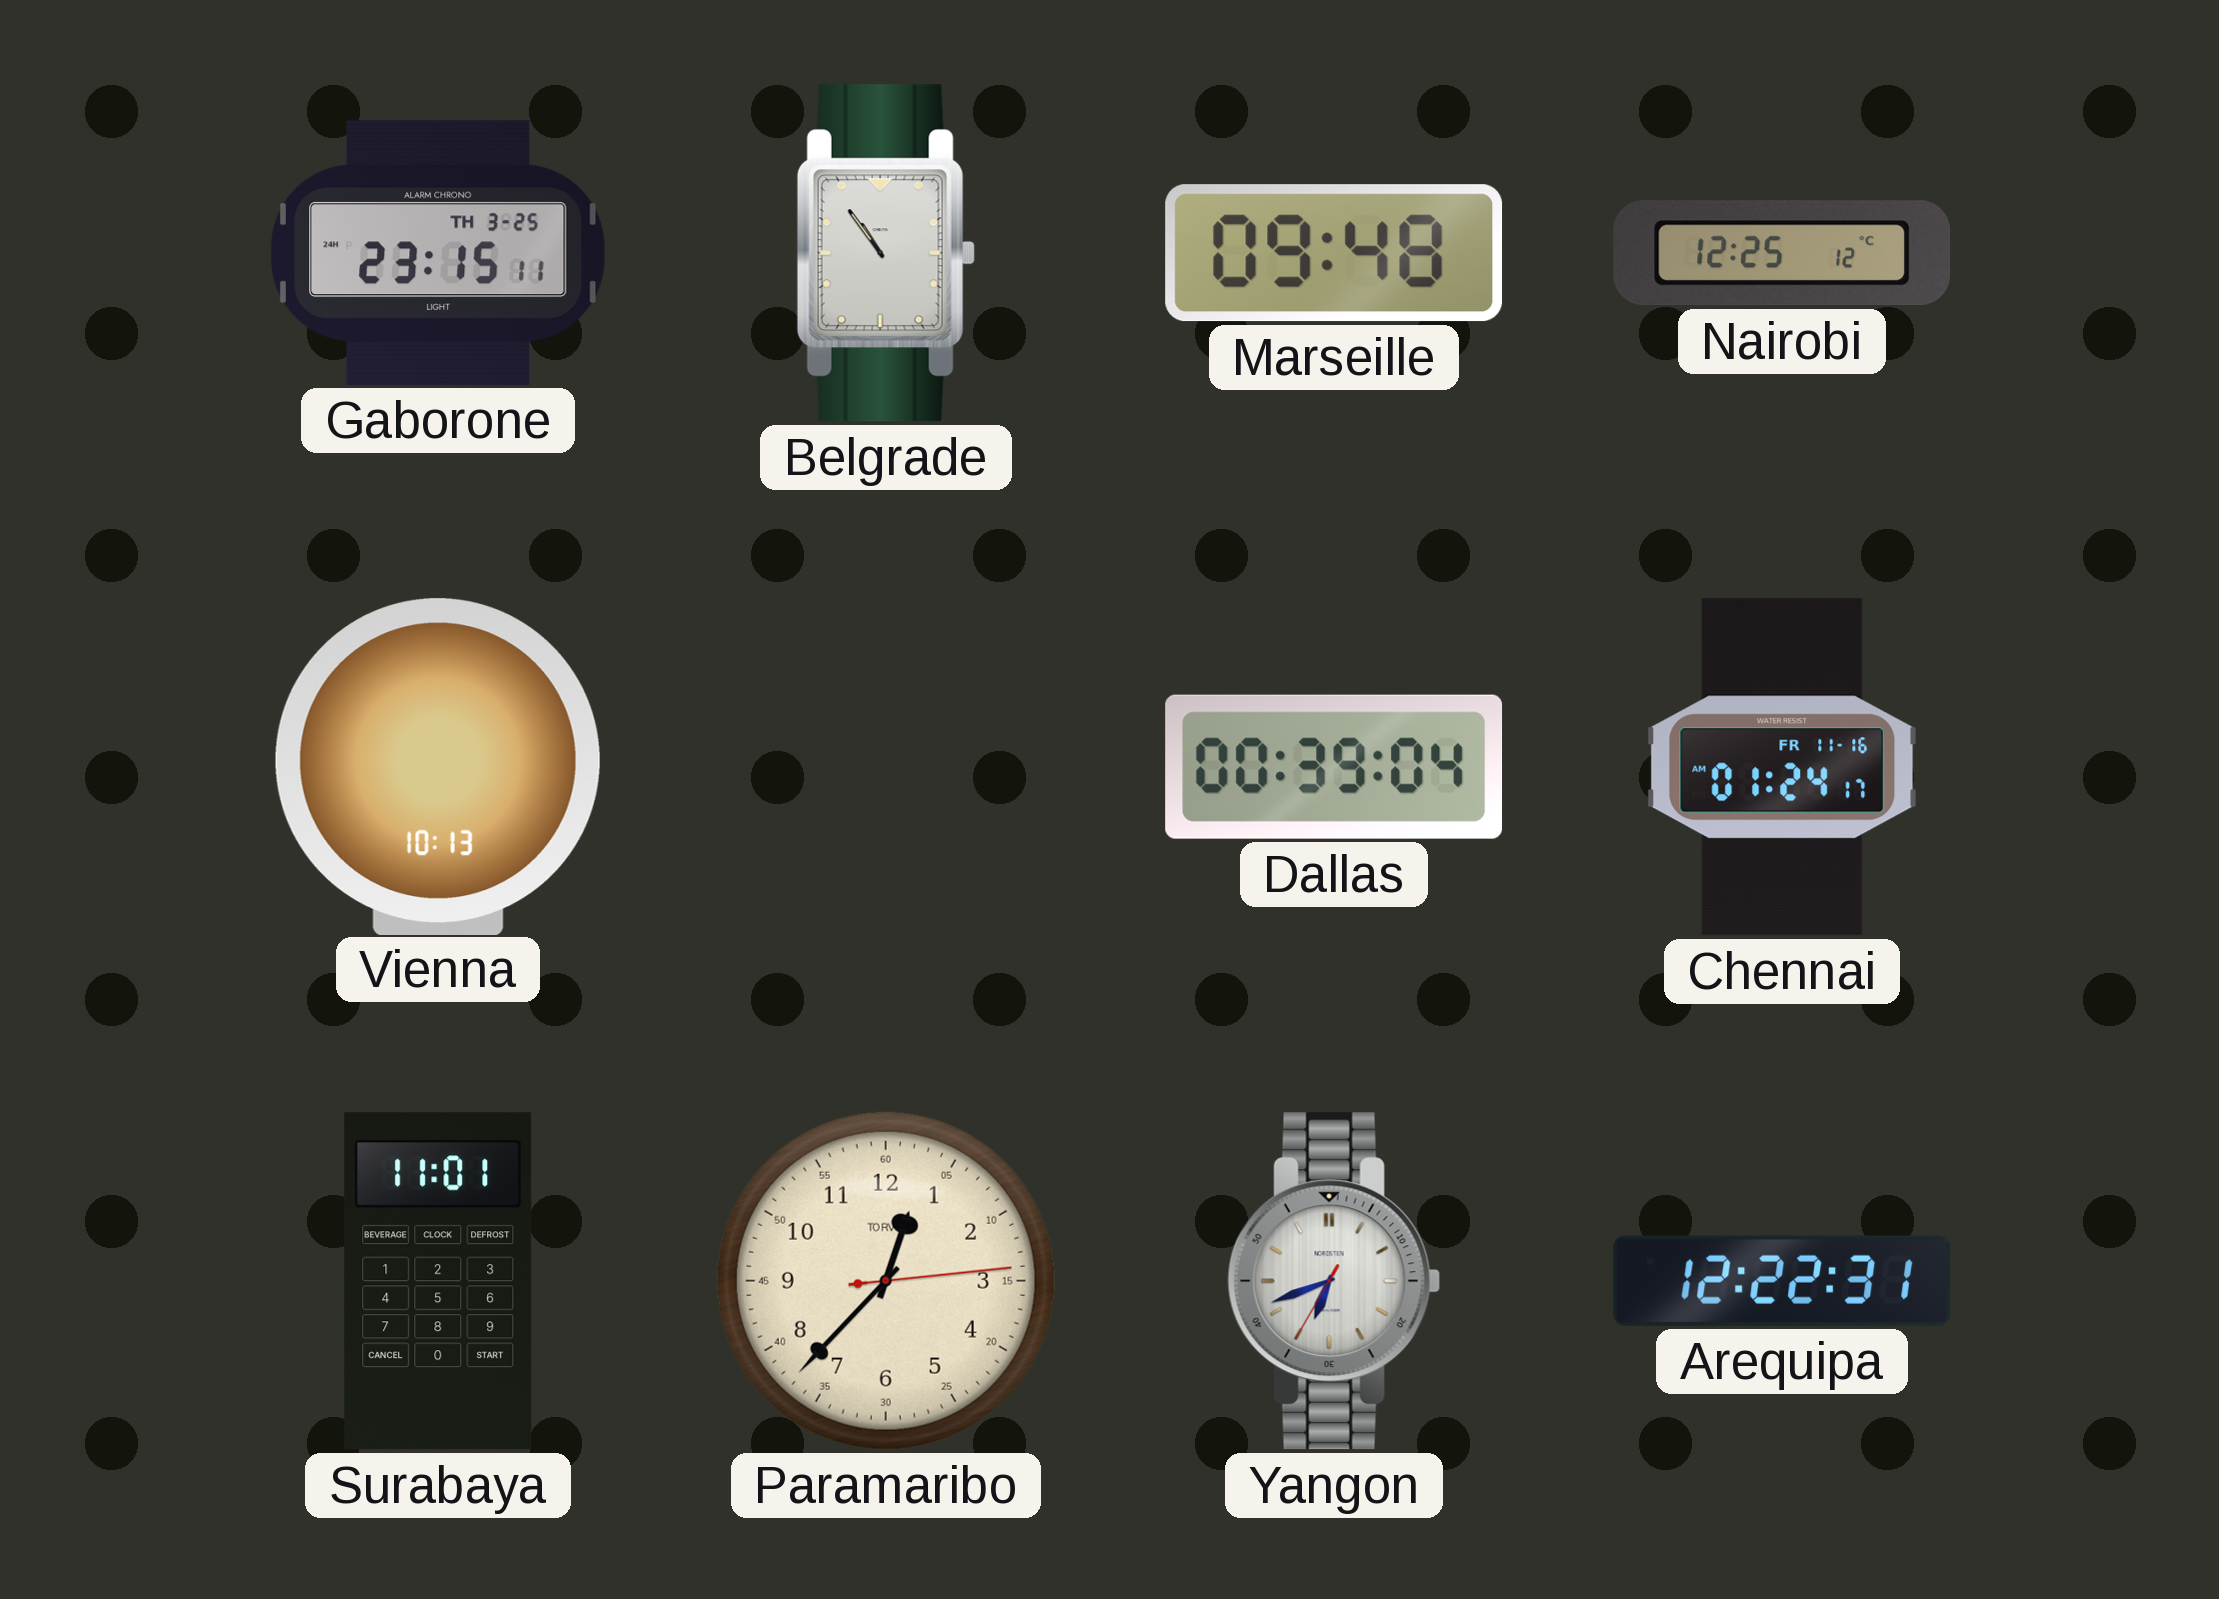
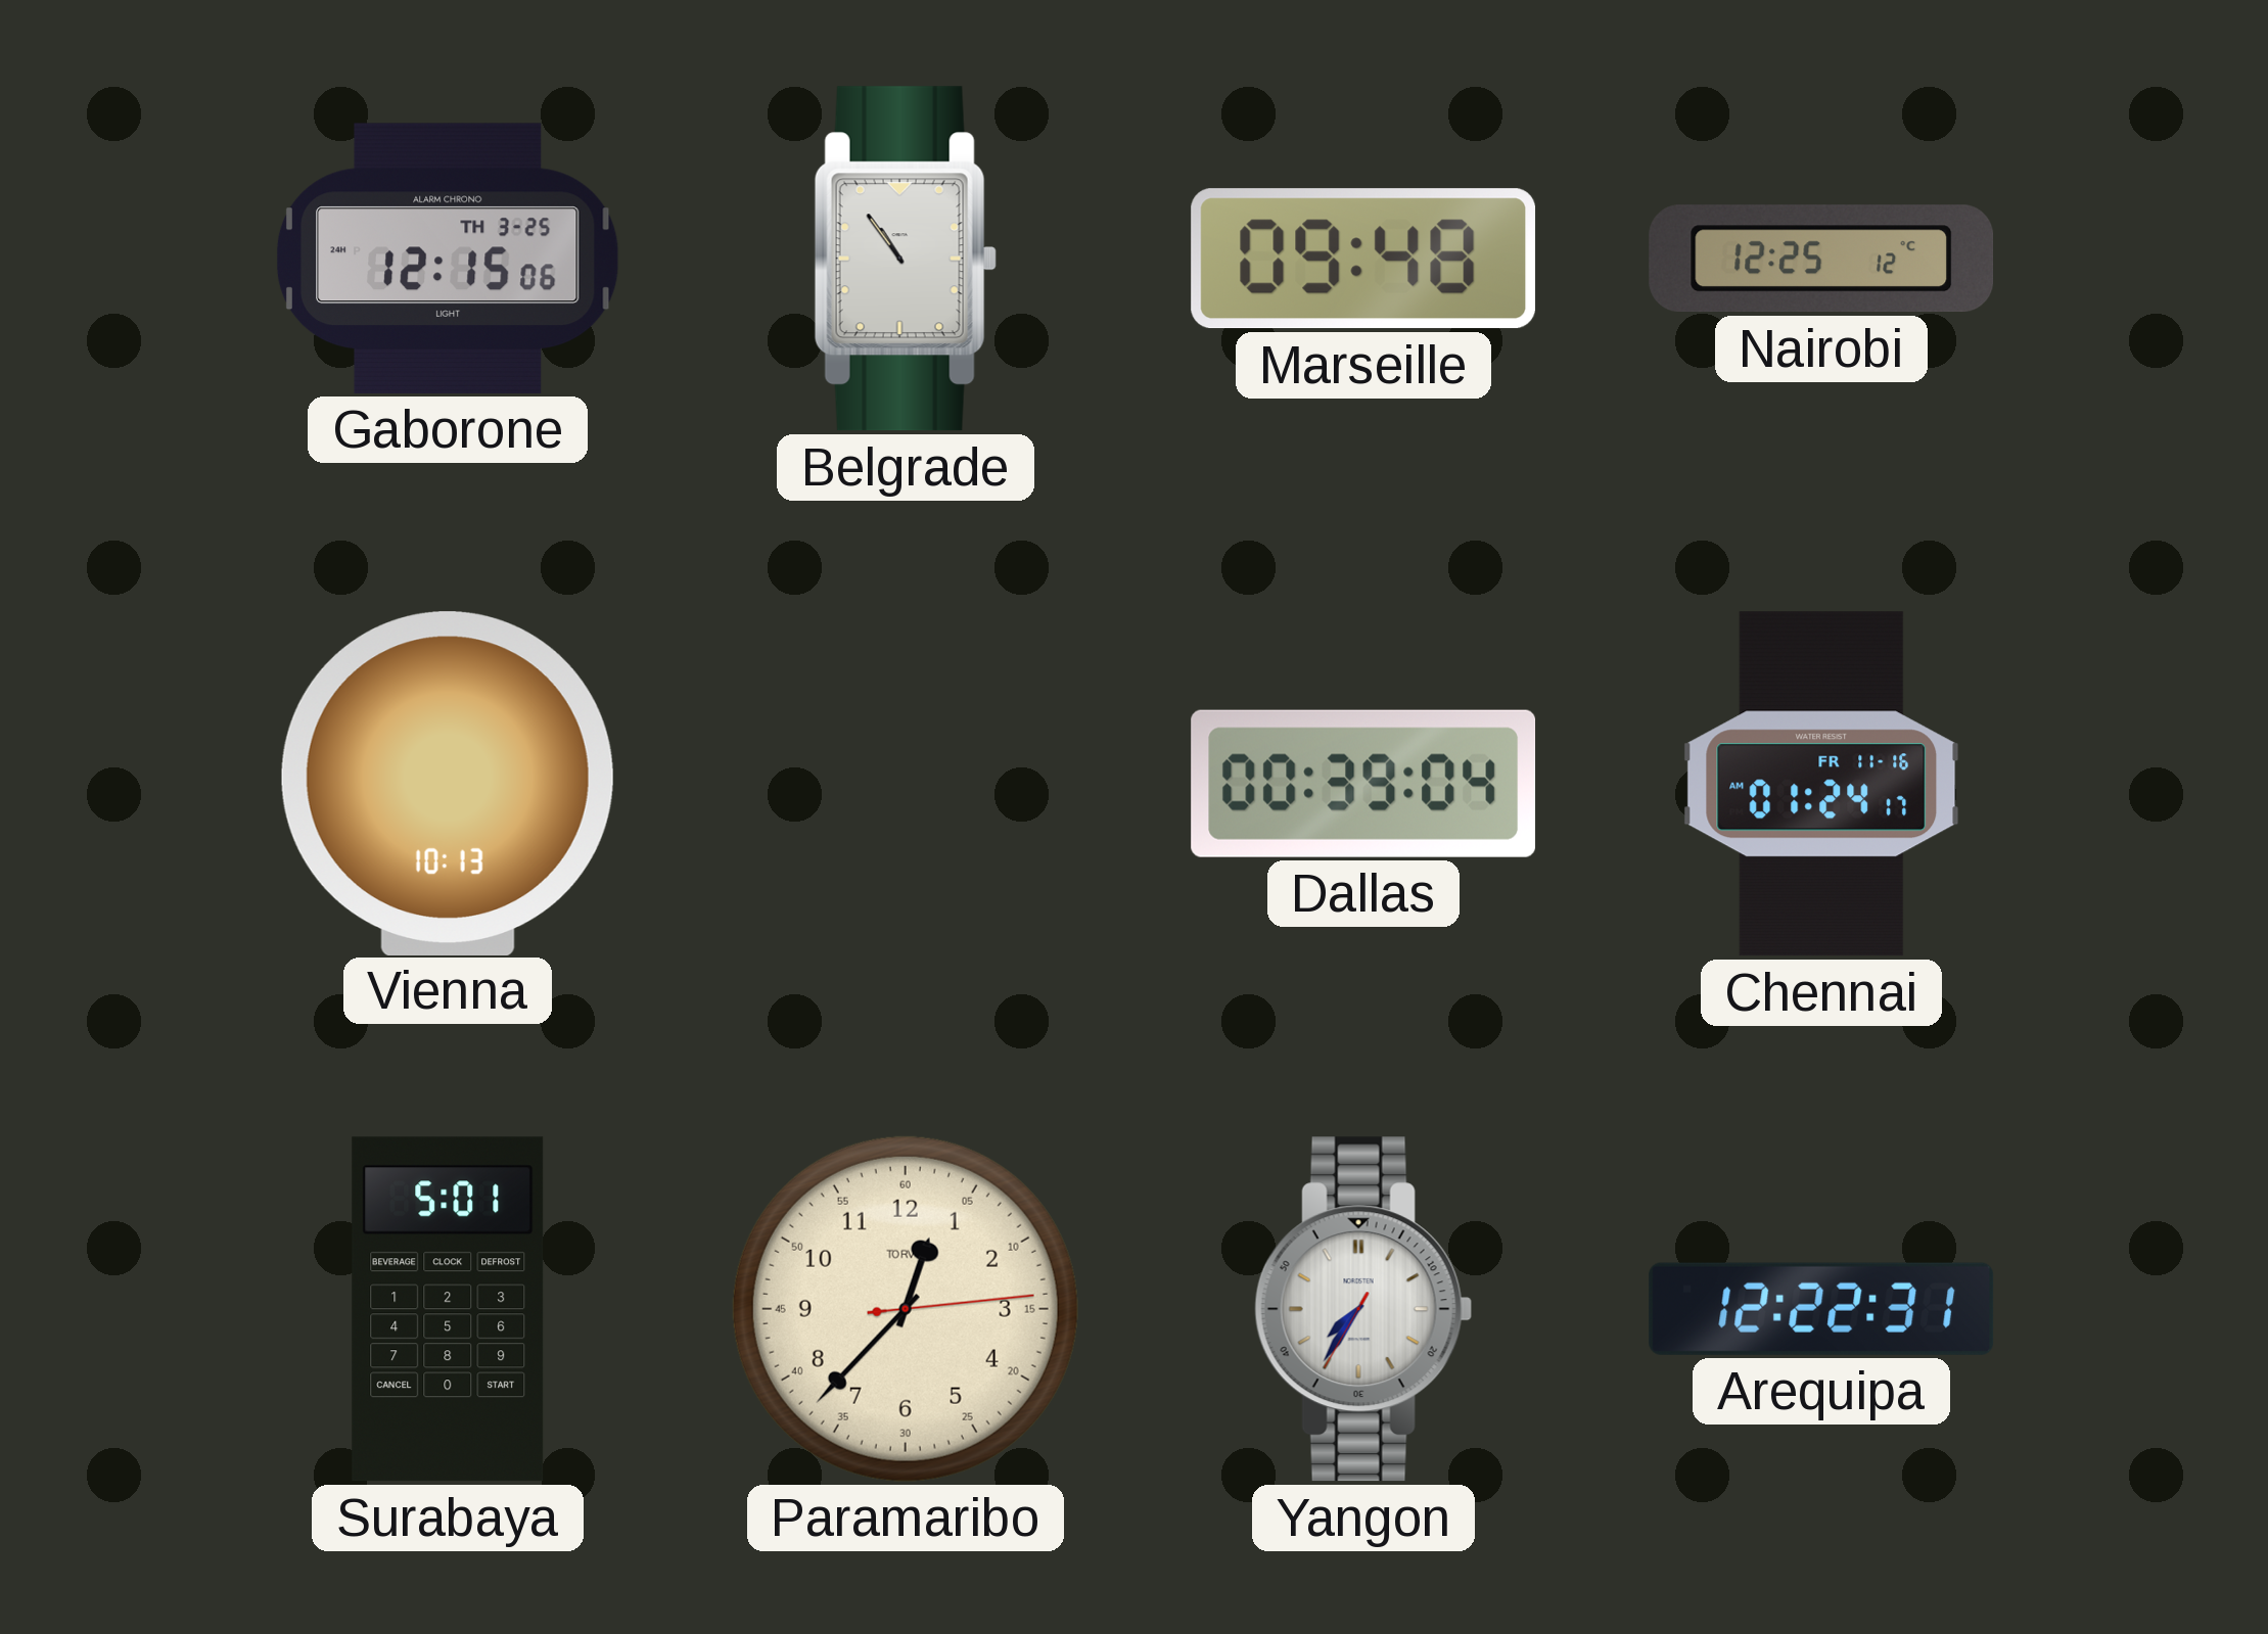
Gaborone: 23:15 -> 12:15 (448, 259)
Surabaya: 11:01 -> 5:01 (448, 1309)
Yangon: 6:41 -> 7:35 (1363, 1309)
